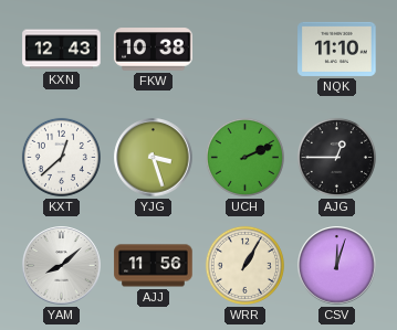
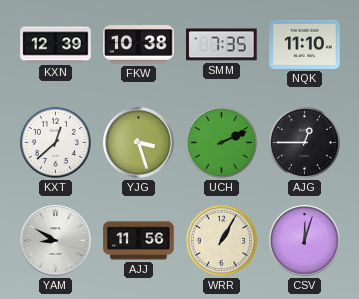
KXN: 12:43 -> 12:39 (56, 45)
SMM: none -> 7:35 (222, 45)
YAM: 8:08 -> 8:50 (56, 241)
